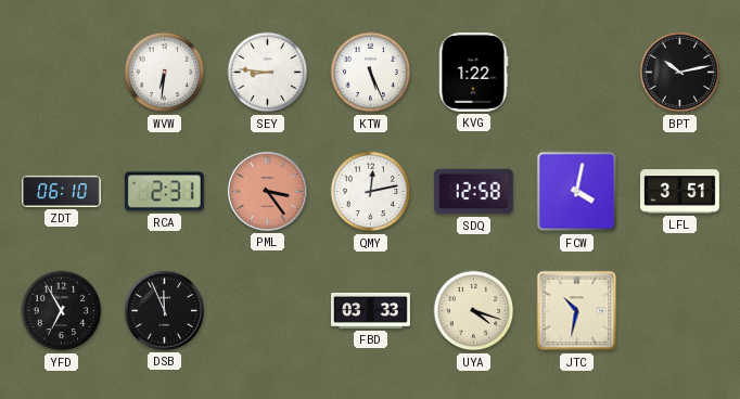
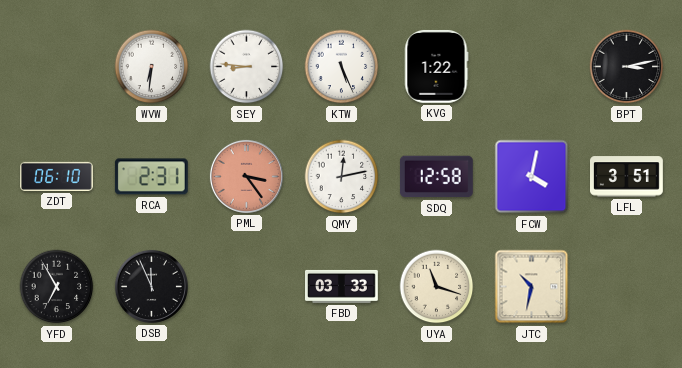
BPT: 10:13 -> 3:13 (627, 67)
UYA: 4:18 -> 11:18 (437, 287)
